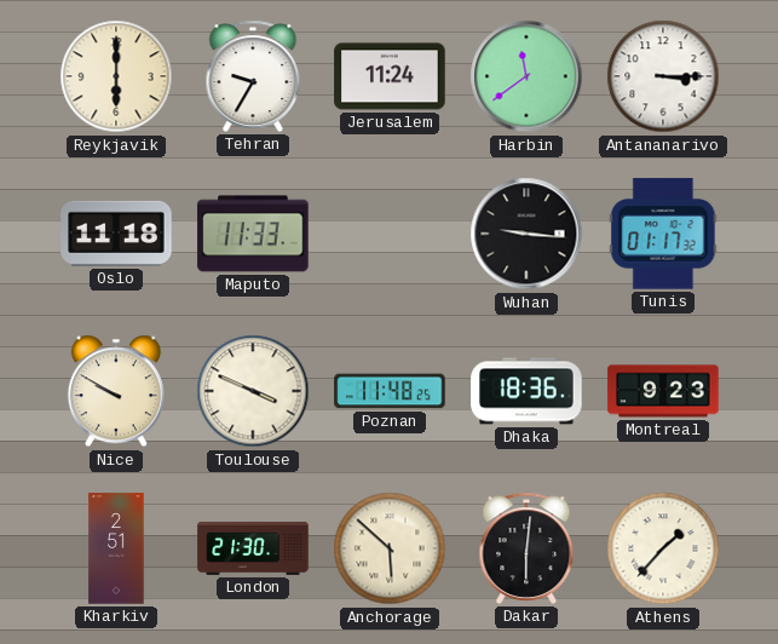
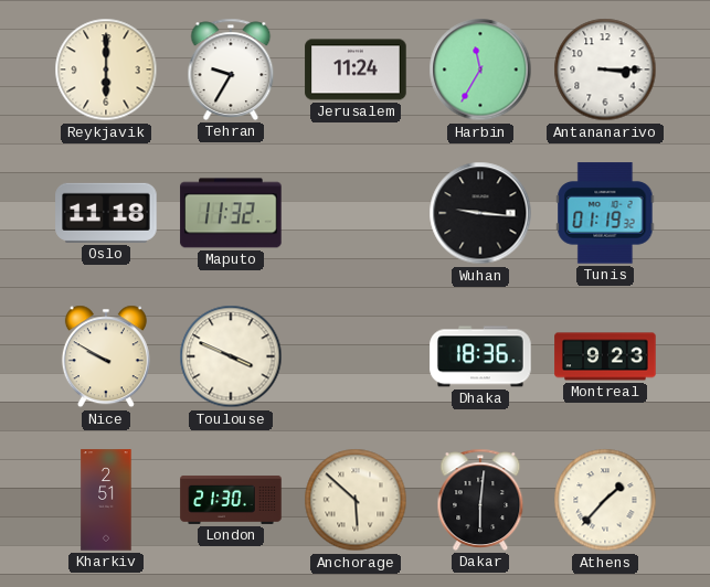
Harbin: 11:39 -> 11:35 (480, 70)
Maputo: 11:33 -> 11:32 (231, 213)
Tunis: 01:17 -> 01:19 (605, 213)
Poznan: 11:48 -> none (390, 391)
